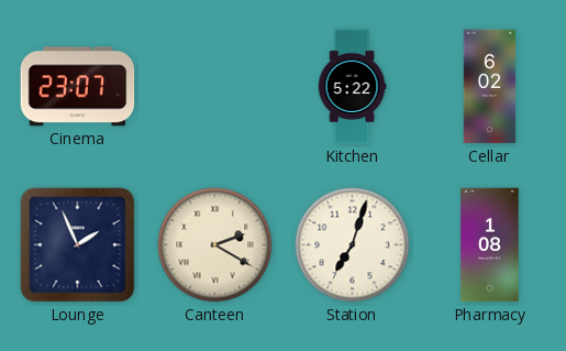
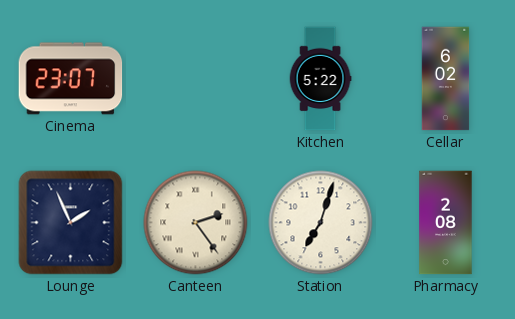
Canteen: 2:20 -> 2:24 (196, 223)
Pharmacy: 1:08 -> 2:08 (446, 223)
